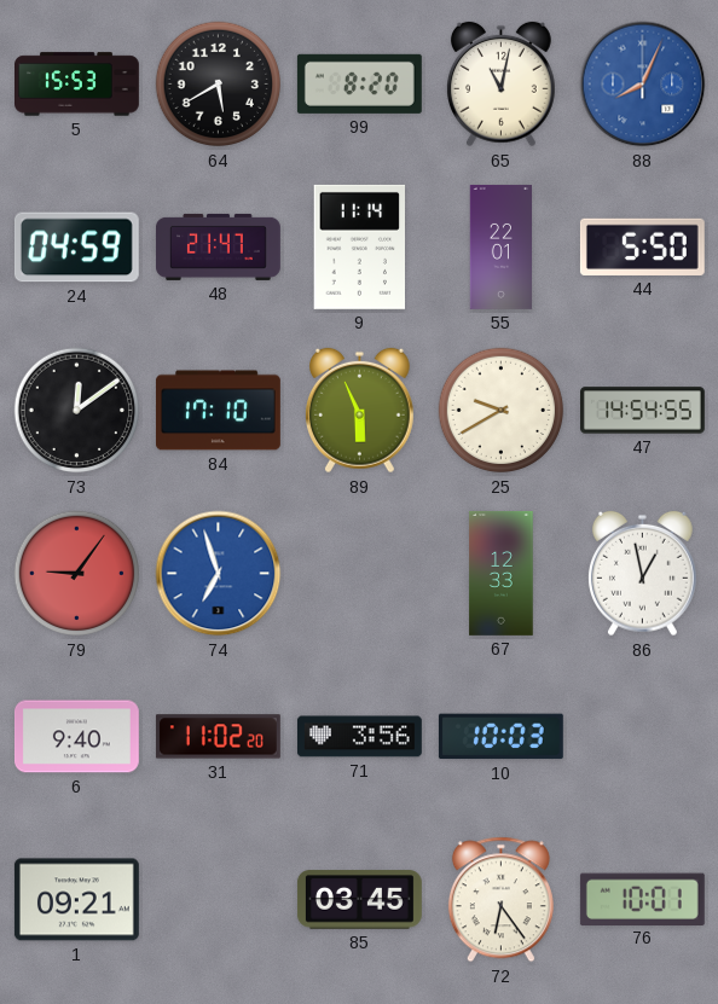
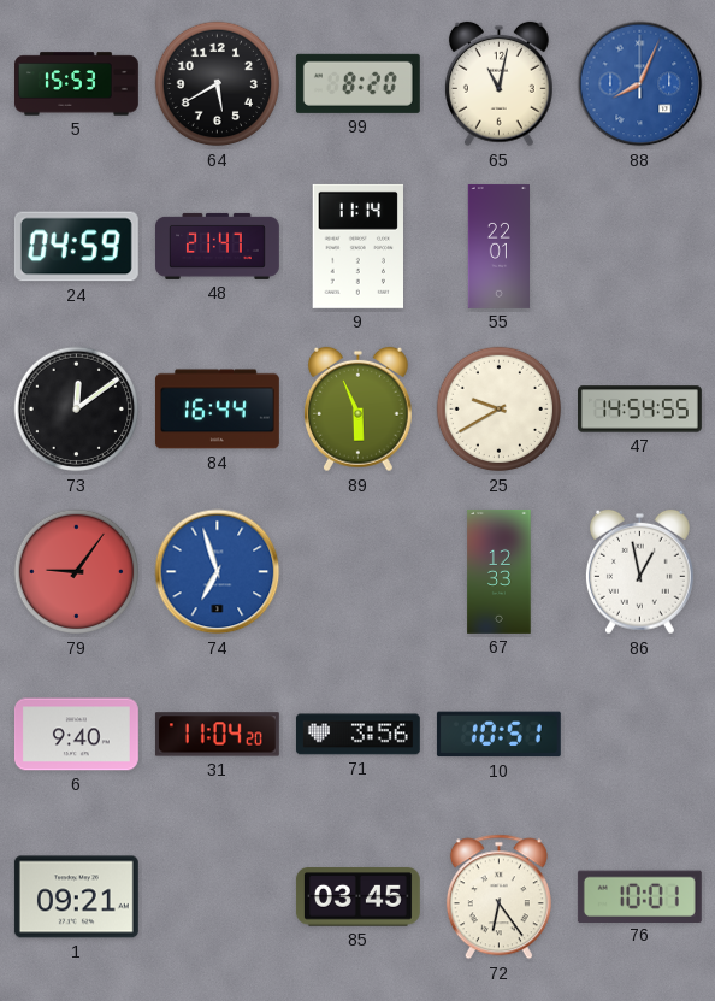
44: 5:50 -> none (642, 246)
84: 17:10 -> 16:44 (217, 410)
31: 11:02 -> 11:04 (217, 735)
10: 10:03 -> 10:51 (498, 735)
